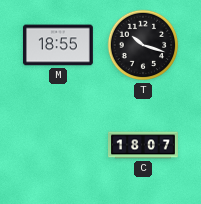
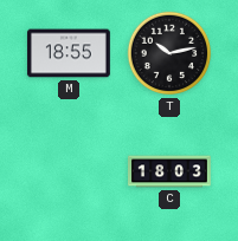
T: 10:18 -> 10:13 (169, 53)
C: 18:07 -> 18:03 (171, 171)
